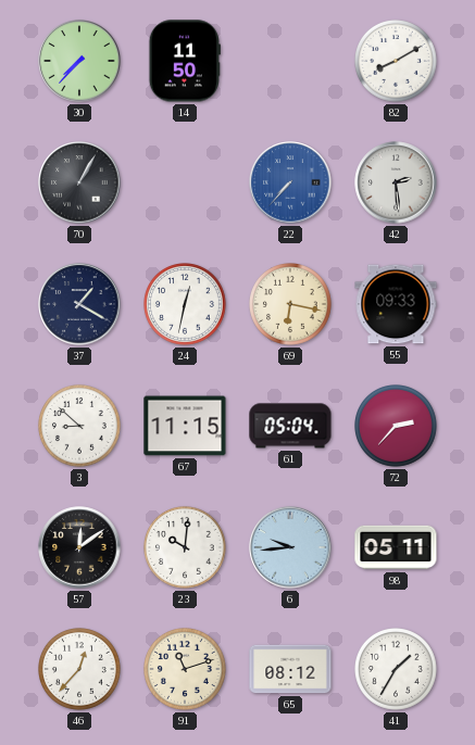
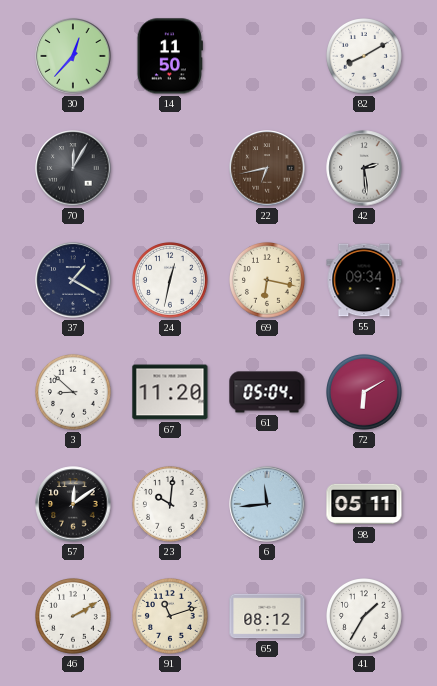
30: 7:37 -> 12:37 (73, 56)
70: 1:05 -> 12:05 (73, 168)
22: 7:37 -> 6:43 (267, 168)
22 dial: blue -> brown (267, 168)
55: 09:33 -> 09:34 (364, 280)
67: 11:15 -> 11:20 (170, 392)
72: 2:37 -> 6:10 (365, 393)
6: 9:44 -> 11:44 (267, 504)
46: 12:37 -> 2:10 (74, 617)
